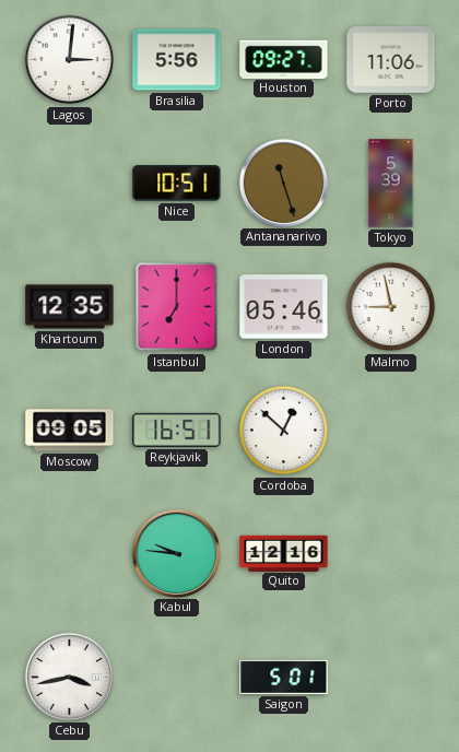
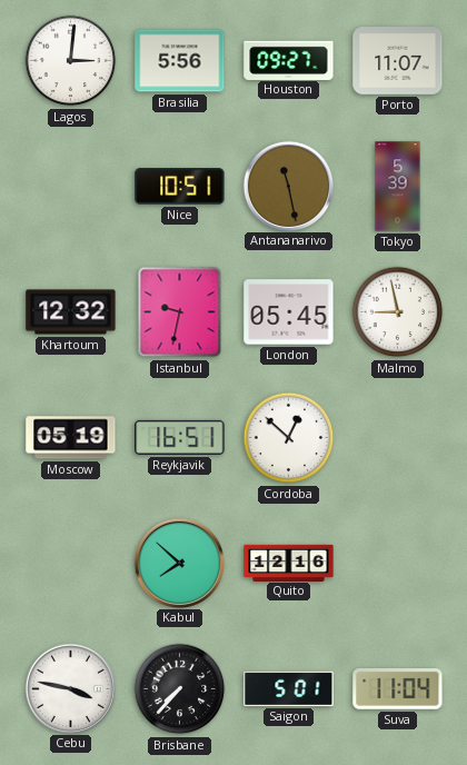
Porto: 11:06 -> 11:07 (398, 61)
Antananarivo: 11:27 -> 11:28 (288, 186)
Khartoum: 12:35 -> 12:32 (71, 312)
Istanbul: 7:00 -> 9:32 (180, 312)
London: 05:46 -> 05:45 (289, 312)
Moscow: 09:05 -> 05:19 (71, 438)
Kabul: 9:46 -> 7:52 (179, 563)
Cebu: 3:43 -> 3:47 (70, 688)
Brisbane: none -> 7:37 (180, 689)
Suva: none -> 11:04 (398, 689)
